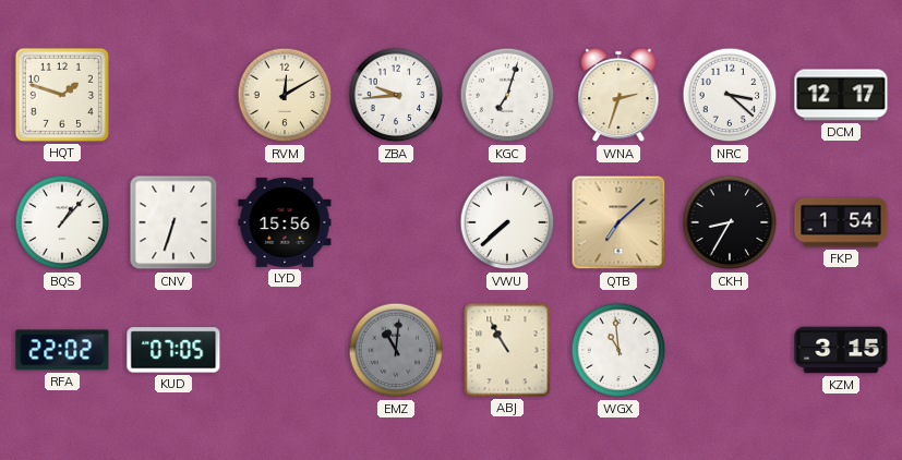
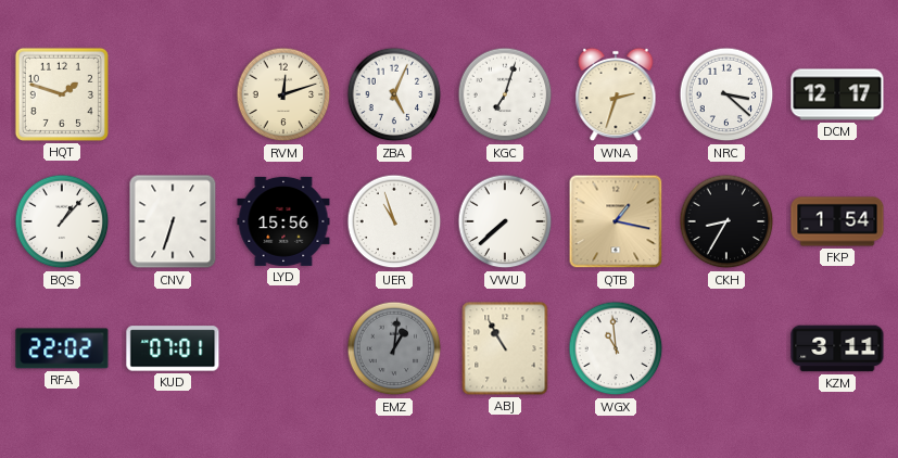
RVM: 12:10 -> 12:12 (283, 94)
ZBA: 9:44 -> 5:04 (394, 94)
UER: none -> 10:57 (394, 221)
QTB: 7:08 -> 1:17 (616, 221)
KUD: 07:05 -> 07:01 (173, 348)
EMZ: 11:01 -> 1:01 (394, 348)
KZM: 3:15 -> 3:11 (837, 348)
